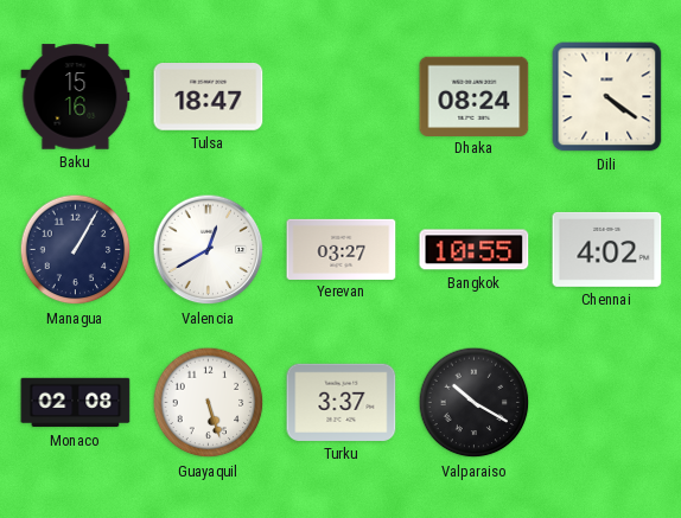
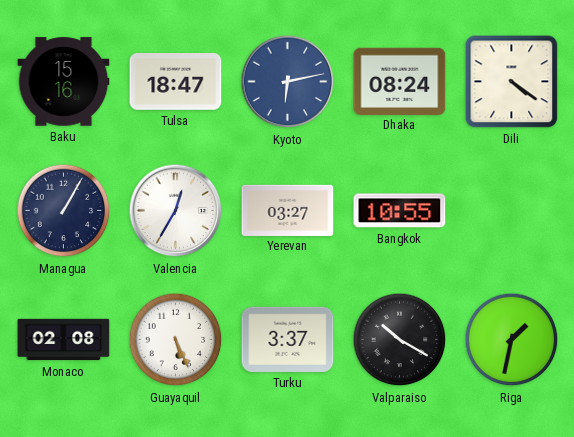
Kyoto: none -> 6:13 (288, 82)
Valencia: 12:40 -> 12:35 (176, 211)
Chennai: 4:02 -> none (607, 249)
Guayaquil: 5:27 -> 5:26 (176, 340)
Riga: none -> 1:32 (512, 340)
